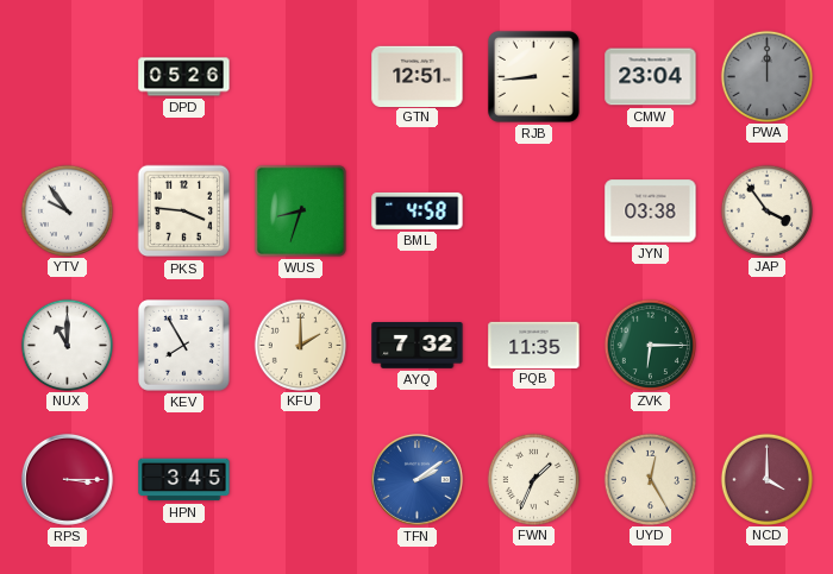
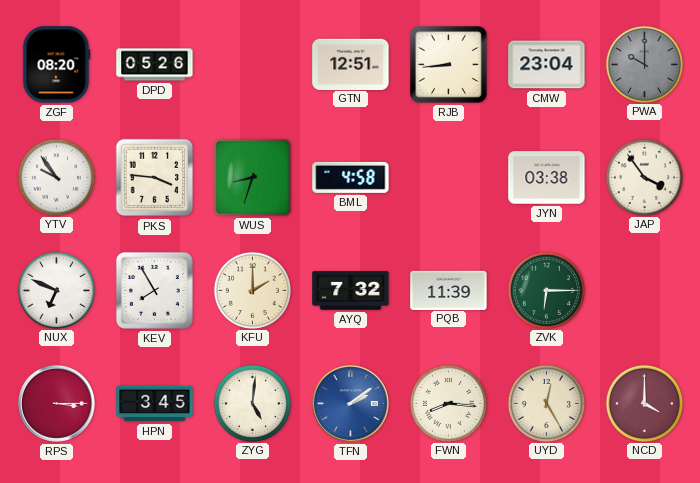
ZGF: none -> 08:20 (56, 65)
PWA: 12:00 -> 10:00 (644, 64)
NUX: 11:00 -> 6:49 (56, 290)
PQB: 11:35 -> 11:39 (449, 290)
ZYG: none -> 5:01 (252, 403)
FWN: 1:34 -> 8:16 (448, 403)
